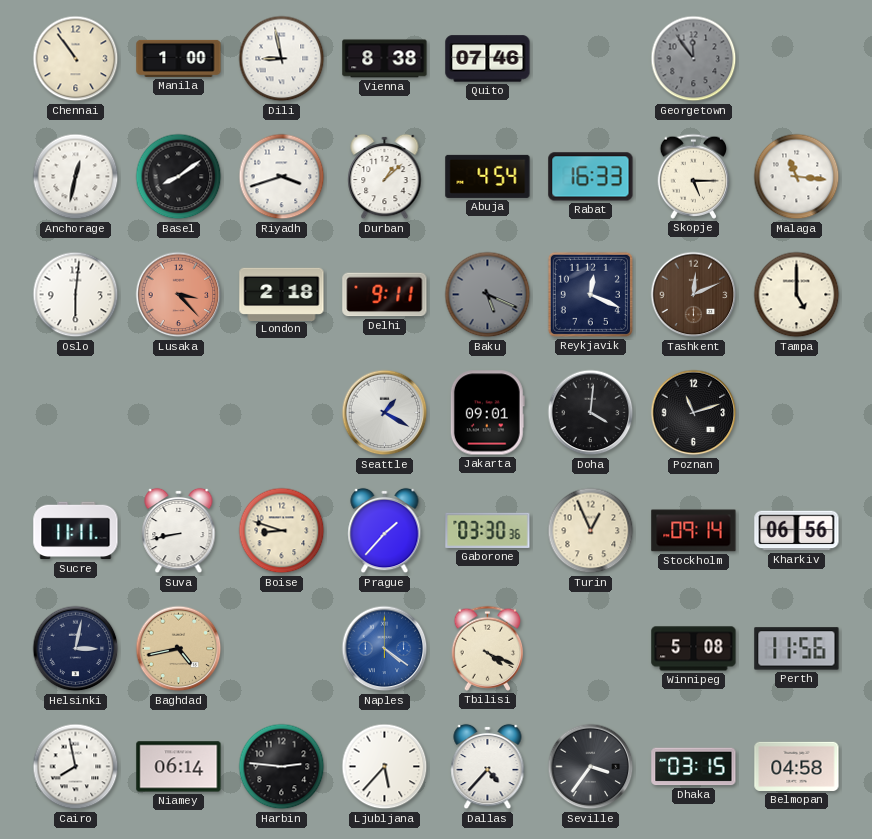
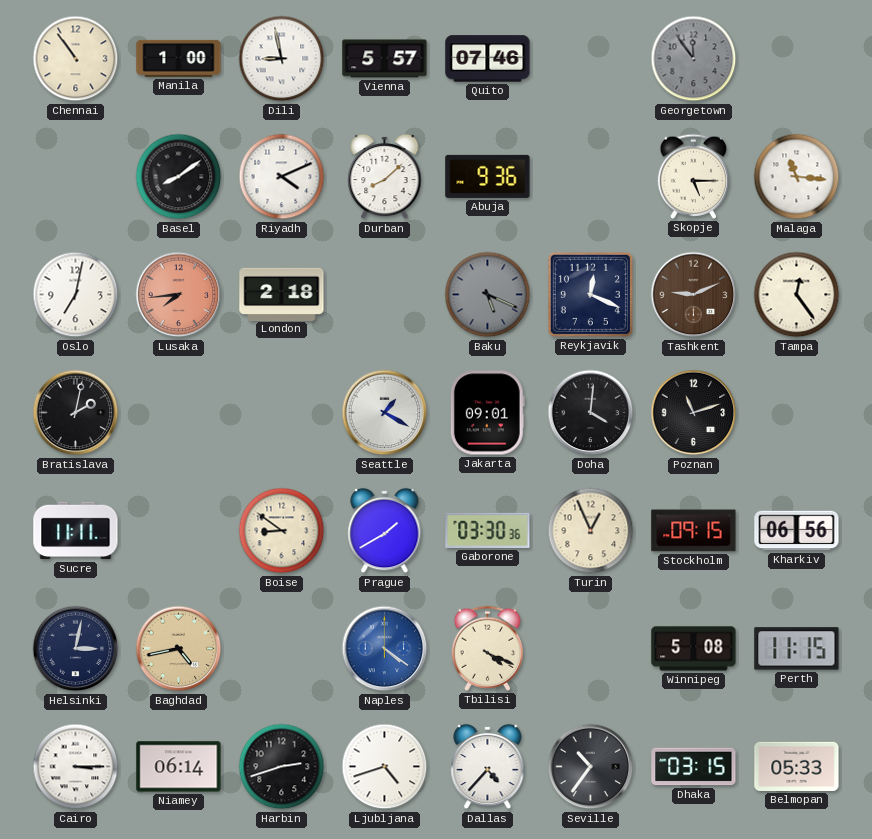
Vienna: 8:38 -> 5:57 (385, 59)
Anchorage: 12:32 -> none (76, 177)
Riyadh: 3:42 -> 4:11 (282, 177)
Durban: 1:08 -> 8:08 (385, 177)
Abuja: 4:54 -> 9:36 (488, 176)
Rabat: 16:33 -> none (591, 177)
Oslo: 6:01 -> 7:02 (76, 295)
Lusaka: 3:23 -> 7:44 (179, 295)
Delhi: 9:11 -> none (385, 295)
Tashkent: 12:11 -> 9:11 (694, 295)
Tampa: 5:00 -> 12:24 (797, 295)
Bratislava: none -> 2:02 (76, 413)
Suva: 8:43 -> none (179, 531)
Boise: 8:48 -> 8:51 (282, 531)
Prague: 1:37 -> 1:40 (385, 531)
Stockholm: 09:14 -> 09:15 (694, 531)
Perth: 11:56 -> 11:15 (797, 649)
Cairo: 7:58 -> 3:15 (76, 767)
Harbin: 2:46 -> 2:42 (282, 767)
Ljubljana: 5:37 -> 4:42 (385, 767)
Seville: 3:36 -> 10:36 (591, 767)
Belmopan: 04:58 -> 05:33 (797, 766)
